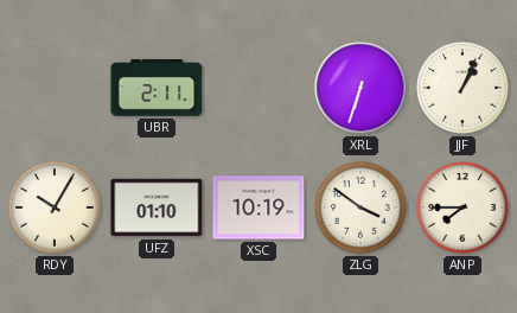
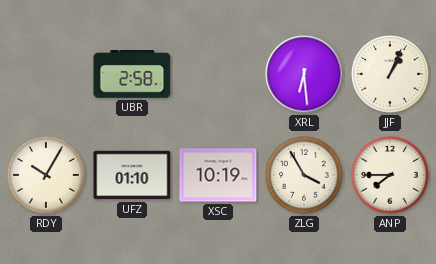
UBR: 2:11 -> 2:58 (132, 75)
XRL: 6:33 -> 6:29 (304, 74)
ZLG: 3:51 -> 3:55 (304, 175)
